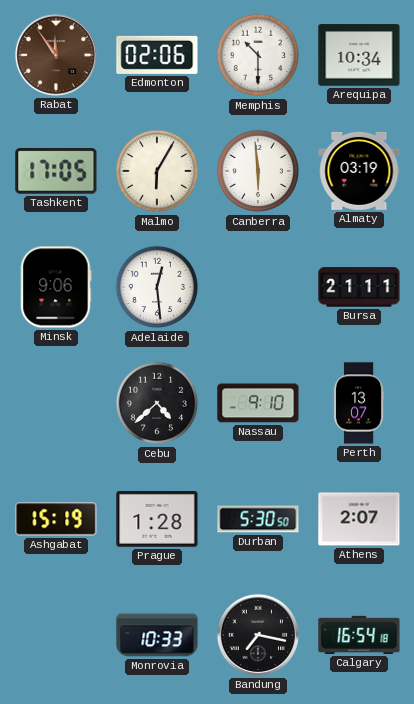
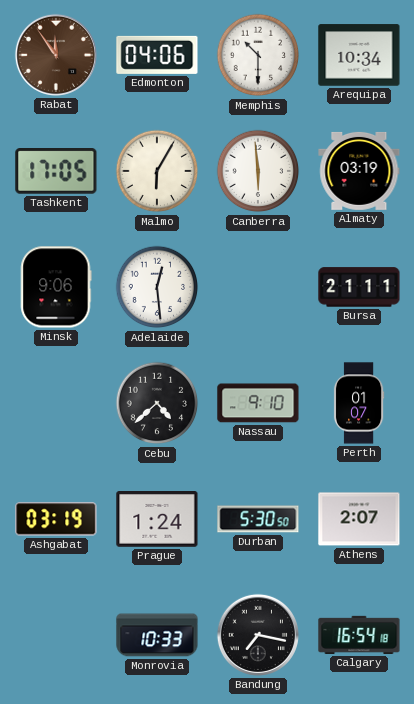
Edmonton: 02:06 -> 04:06 (157, 55)
Perth: 13:07 -> 01:07 (359, 403)
Ashgabat: 15:19 -> 03:19 (56, 519)
Prague: 1:28 -> 1:24 (157, 519)
